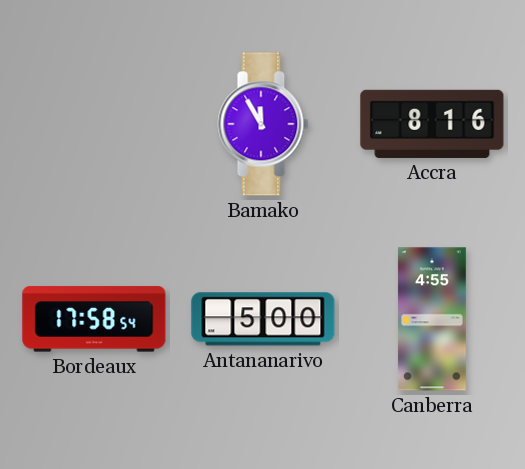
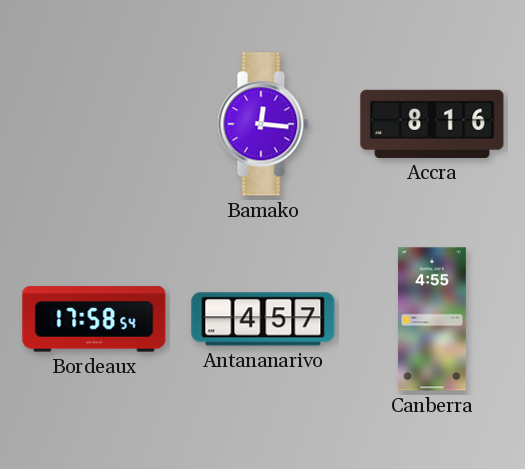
Bamako: 11:55 -> 12:16 (263, 124)
Antananarivo: 5:00 -> 4:57 (263, 319)
